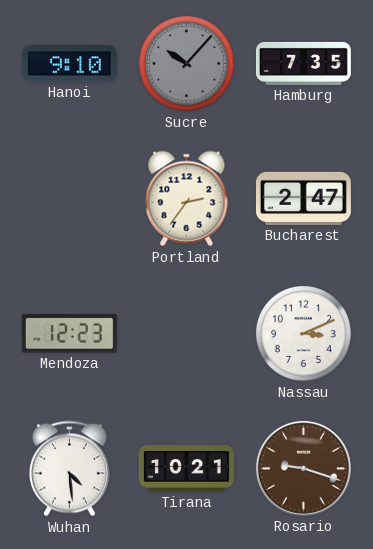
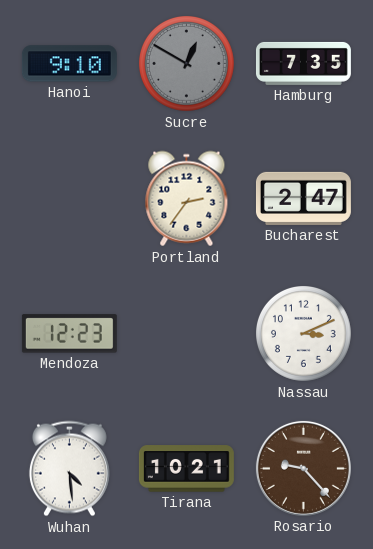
Sucre: 10:07 -> 12:50 (187, 64)
Rosario: 9:18 -> 9:23 (303, 468)
